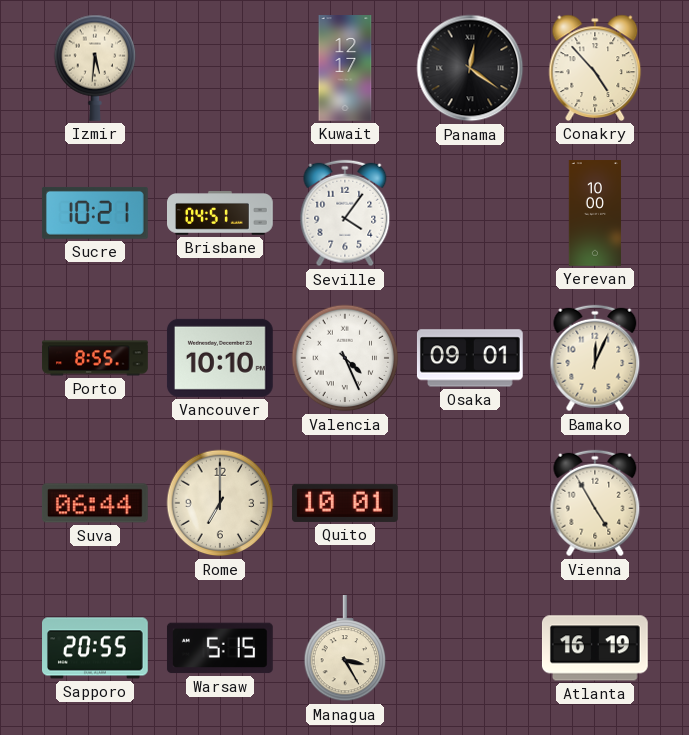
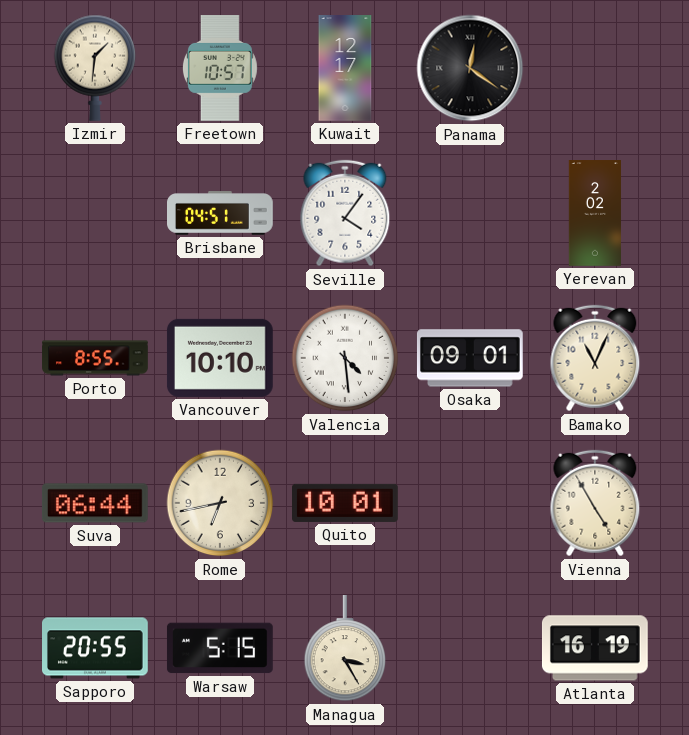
Izmir: 5:31 -> 1:31 (95, 68)
Freetown: none -> 10:57 (220, 69)
Conakry: 4:53 -> none (595, 68)
Sucre: 10:21 -> none (95, 213)
Yerevan: 10:00 -> 2:02 (594, 213)
Valencia: 4:26 -> 4:29 (345, 358)
Bamako: 12:04 -> 11:04 (595, 358)
Rome: 7:00 -> 6:43 (220, 503)
